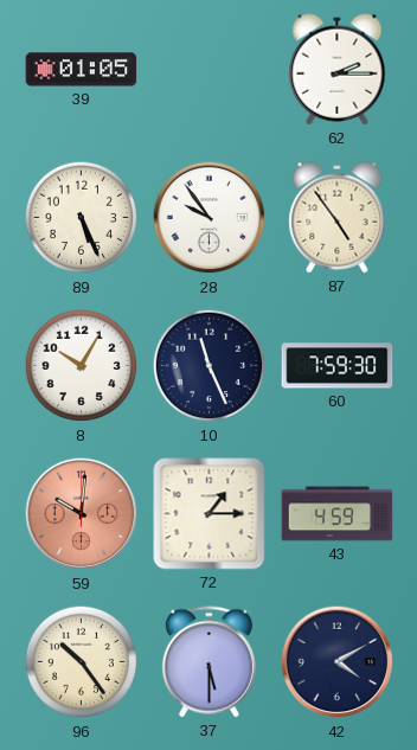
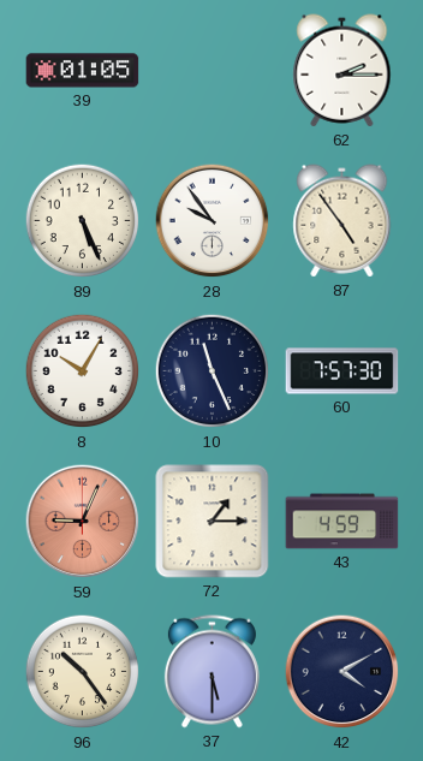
60: 7:59 -> 7:57 (342, 371)
59: 10:01 -> 9:04 (83, 522)
